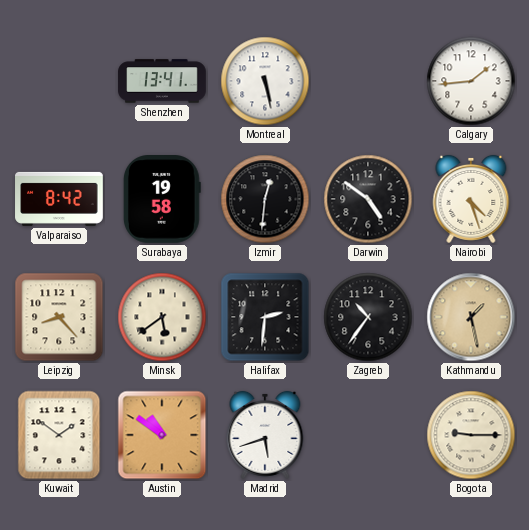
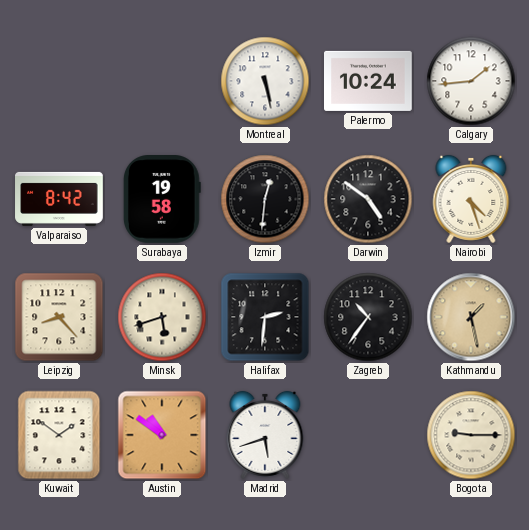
Shenzhen: 13:41 -> none (162, 81)
Palermo: none -> 10:24 (368, 81)
Minsk: 5:39 -> 5:42 (162, 317)
